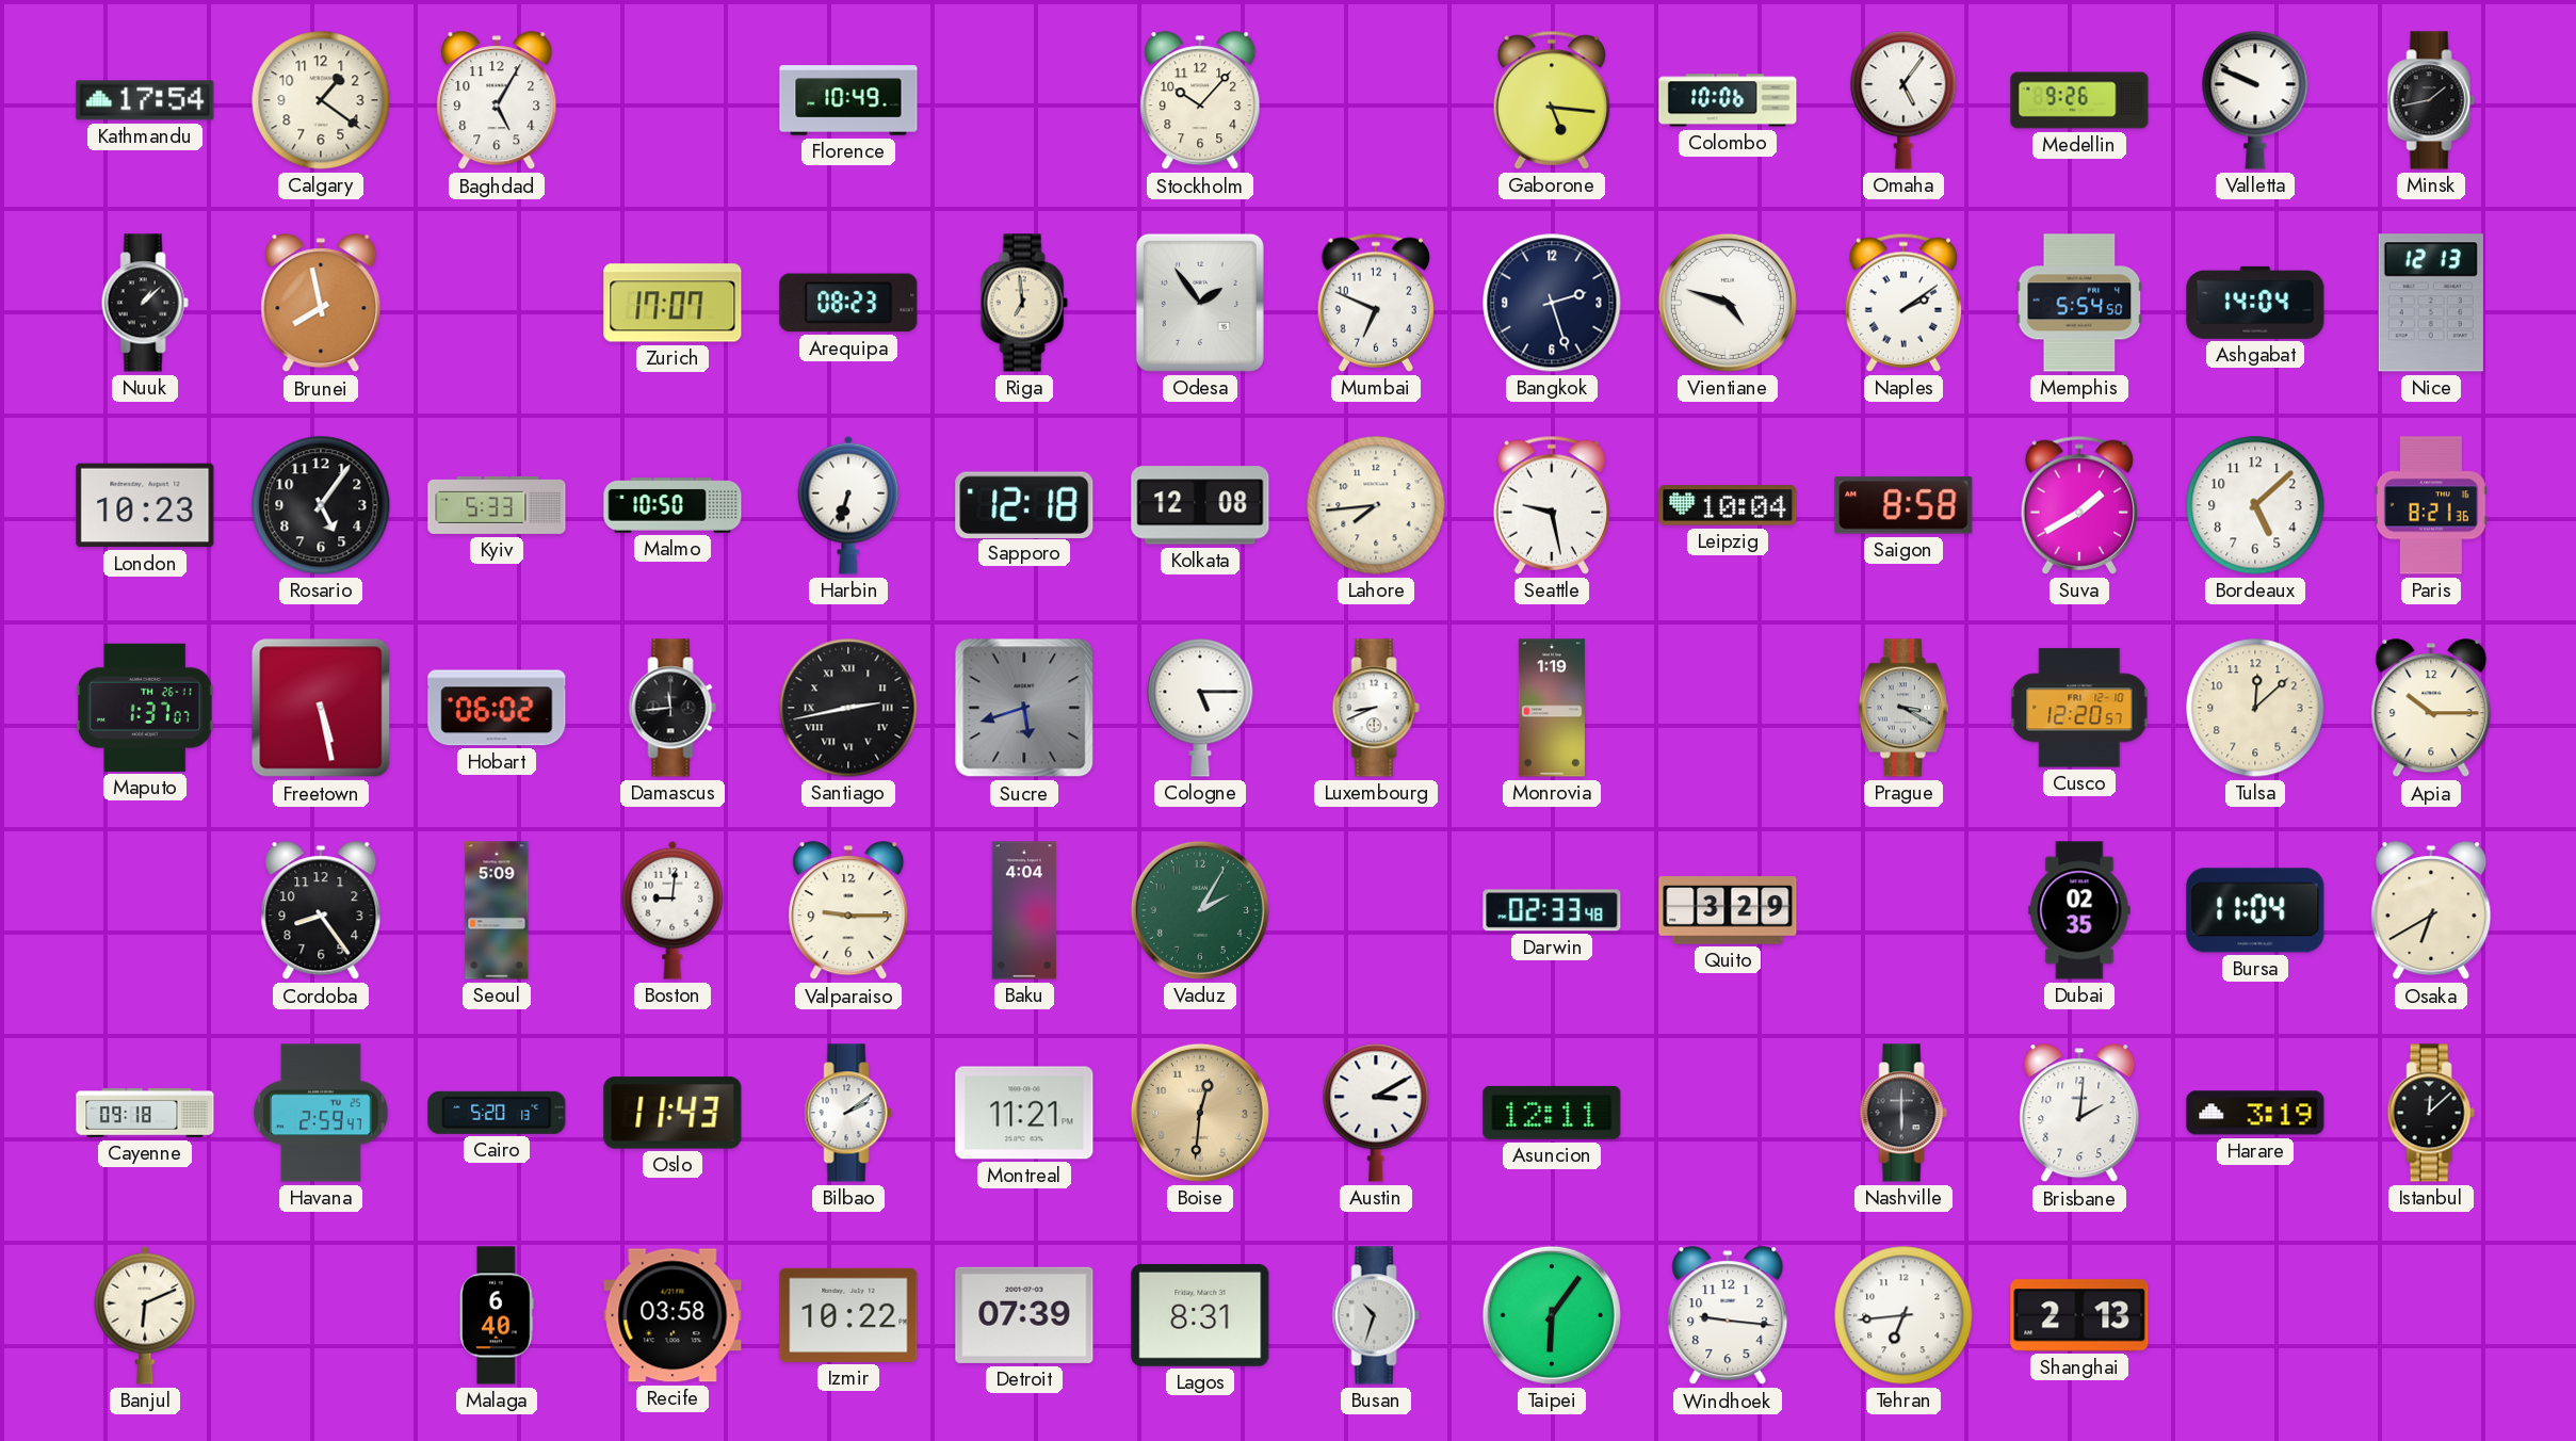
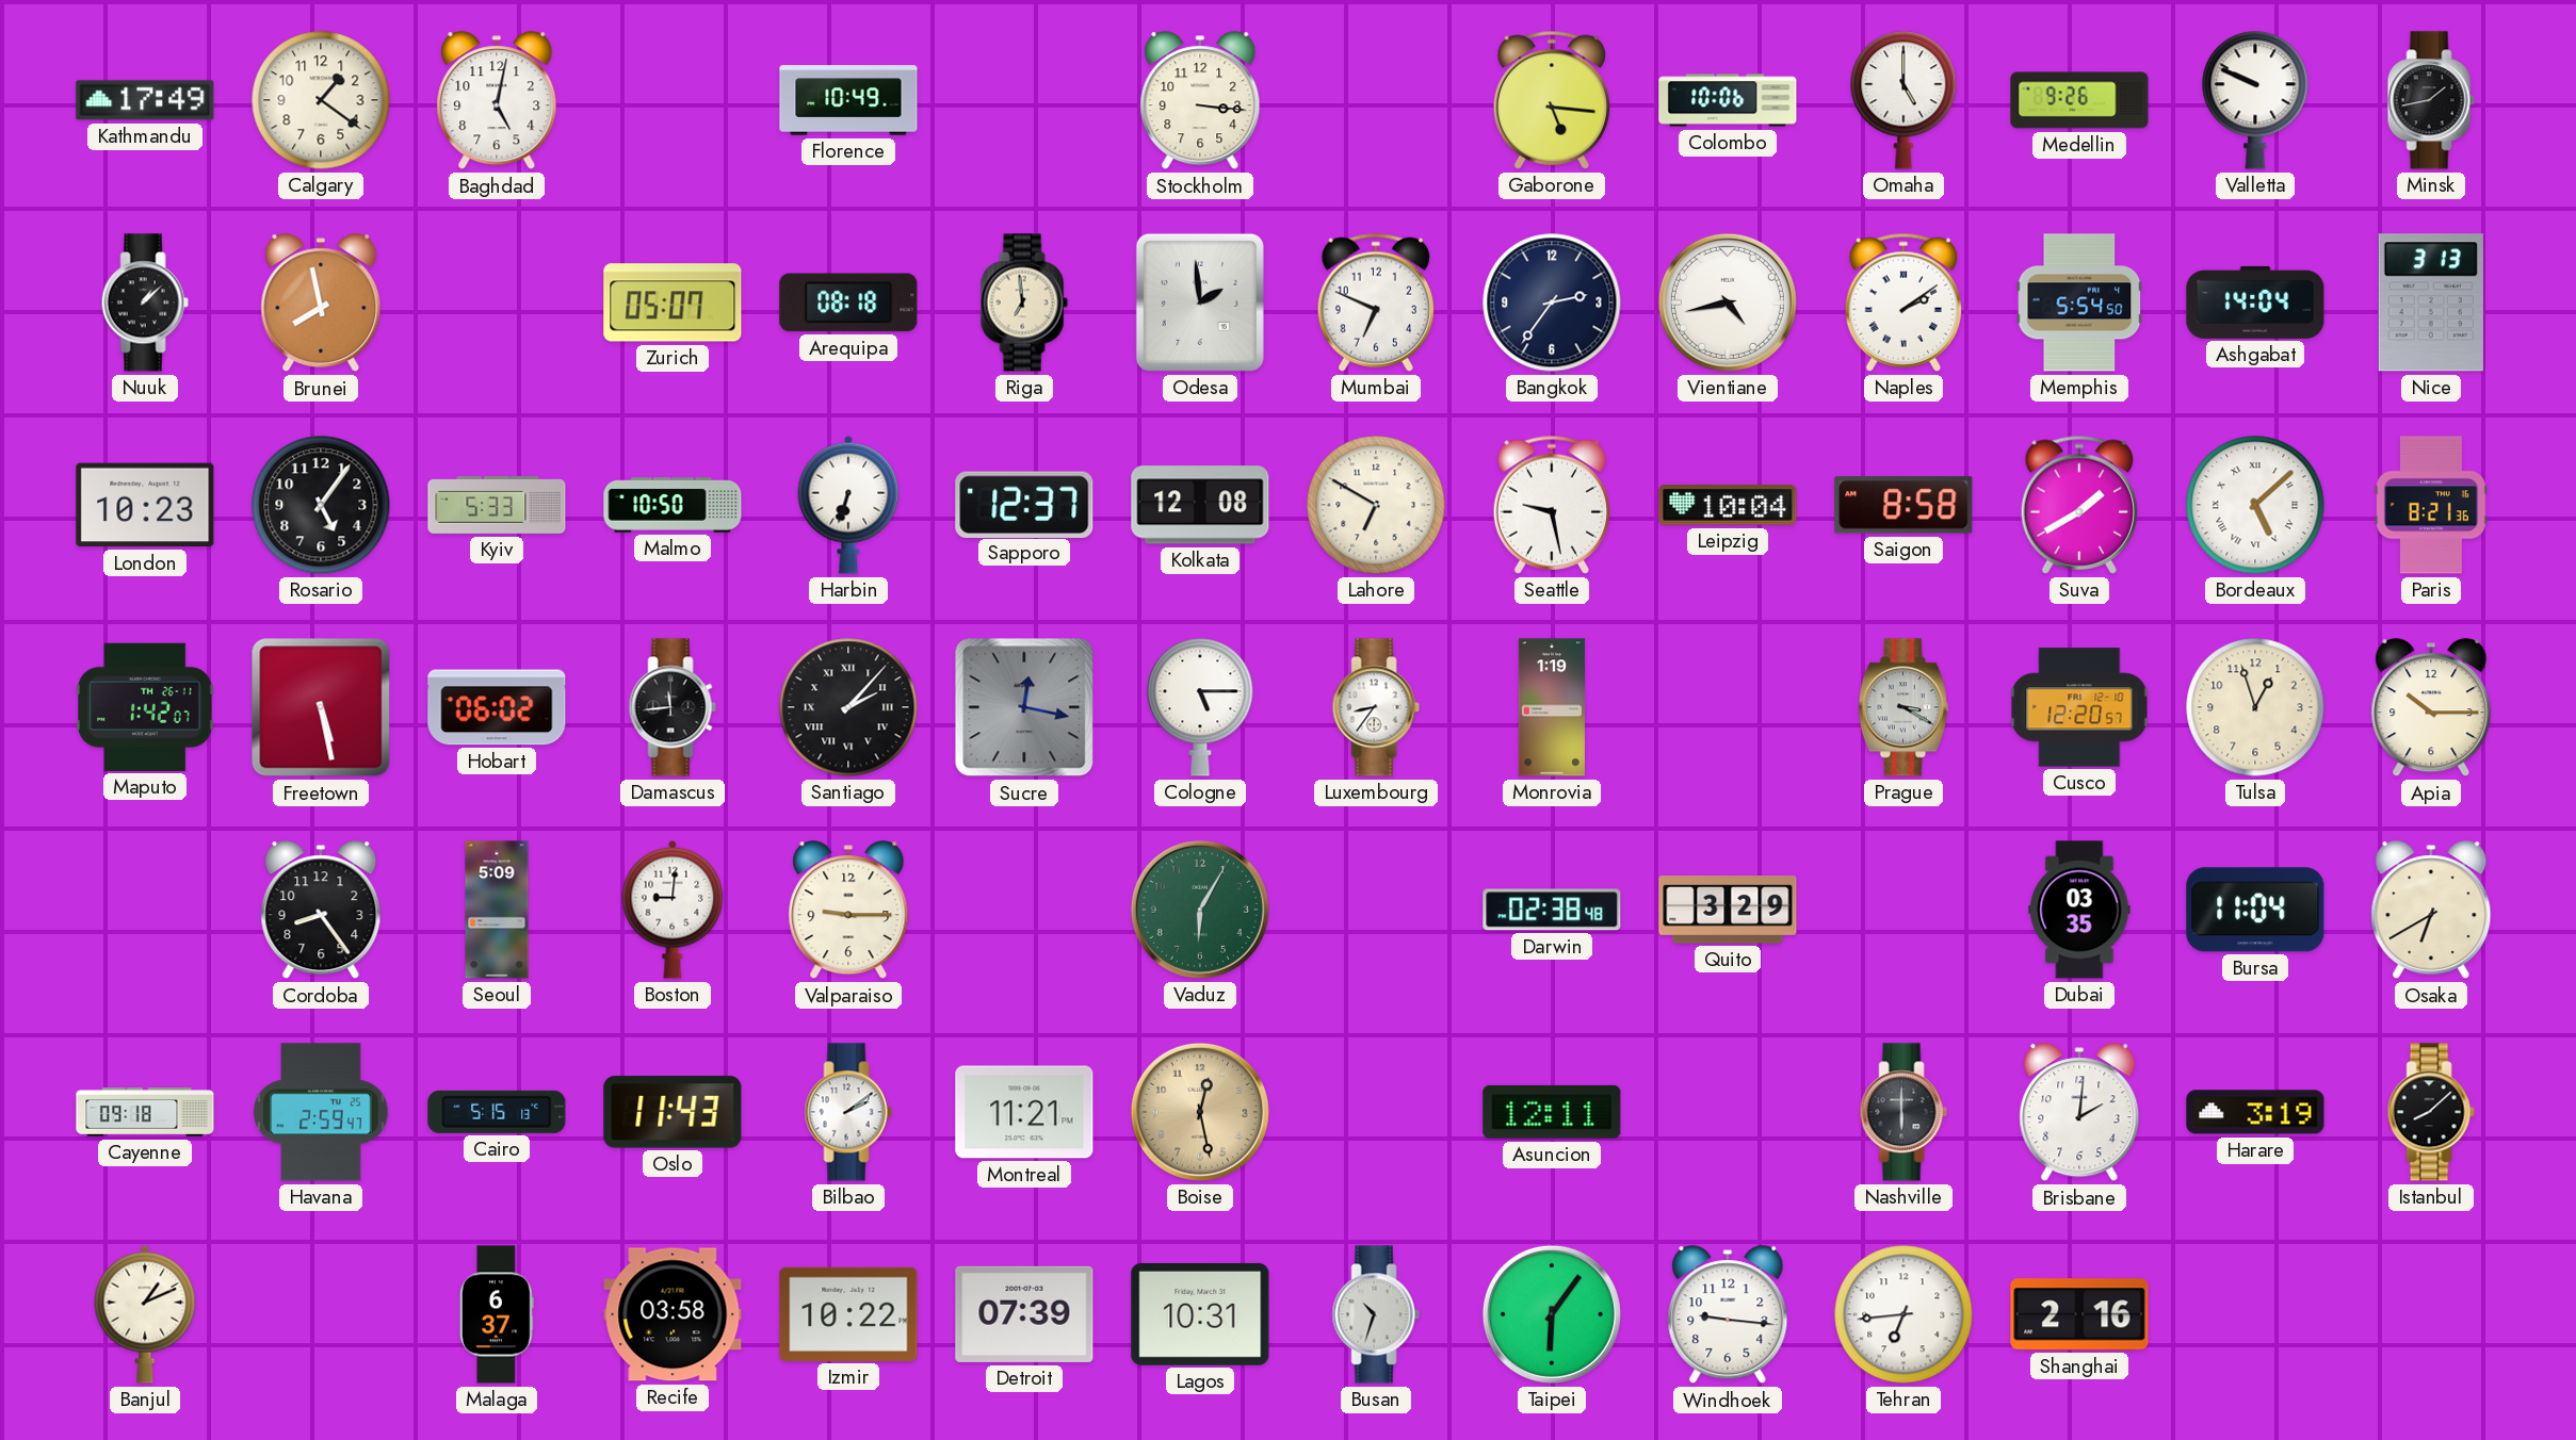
Kathmandu: 17:54 -> 17:49 (145, 100)
Baghdad: 5:05 -> 5:02 (497, 101)
Stockholm: 10:07 -> 3:16 (1200, 101)
Omaha: 5:06 -> 5:00 (1903, 100)
Zurich: 17:07 -> 05:07 (673, 302)
Arequipa: 08:23 -> 08:18 (848, 302)
Odesa: 1:54 -> 1:59 (1200, 302)
Bangkok: 2:27 -> 2:36 (1552, 302)
Vientiane: 4:48 -> 4:43 (1728, 302)
Nice: 12:13 -> 3:13 (2431, 302)
Sapporo: 12:18 -> 12:37 (1024, 504)
Lahore: 7:44 -> 6:50 (1376, 505)
Bordeaux numerals: Arabic -> Roman (2255, 505)
Maputo: 1:37 -> 1:42 (146, 707)
Santiago: 2:43 -> 2:07 (848, 707)
Sucre: 5:42 -> 12:17 (1024, 707)
Luxembourg: 8:41 -> 8:36 (1376, 707)
Tulsa: 12:08 -> 12:57 (2255, 707)
Baku: 4:04 -> none (1024, 910)
Vaduz: 2:05 -> 6:05 (1200, 910)
Darwin: 02:33 -> 02:38 (1552, 910)
Dubai: 02:35 -> 03:35 (2079, 910)
Cairo: 5:20 -> 5:15 (497, 1112)
Boise: 12:31 -> 12:28 (1200, 1112)
Austin: 3:10 -> none (1376, 1113)
Istanbul: 12:08 -> 8:08 (2431, 1112)
Banjul: 6:11 -> 1:11 (145, 1314)
Malaga: 6:40 -> 6:37 (497, 1314)
Lagos: 8:31 -> 10:31 (1200, 1314)
Shanghai: 2:13 -> 2:16 (2079, 1314)
